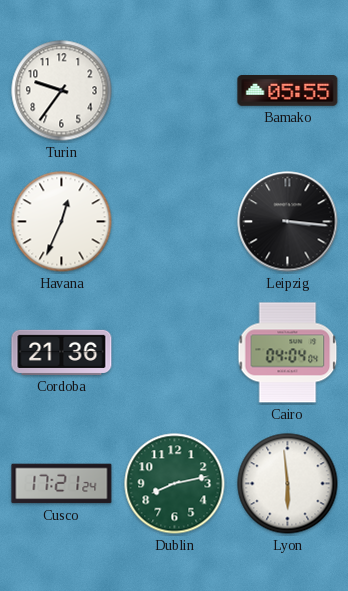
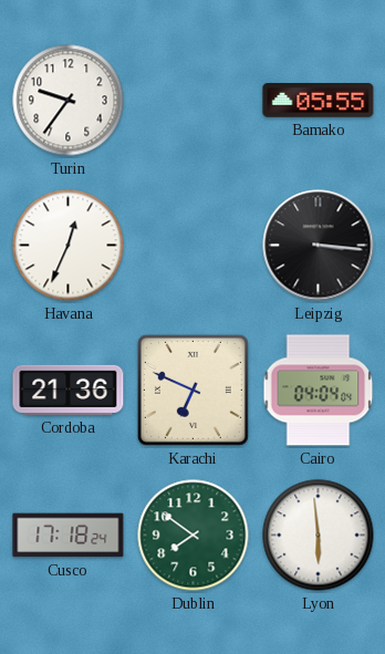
Karachi: none -> 6:49 (192, 390)
Cusco: 17:21 -> 17:18 (69, 536)
Dublin: 8:13 -> 7:51 (194, 536)
